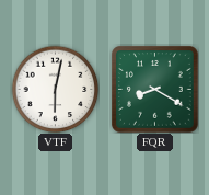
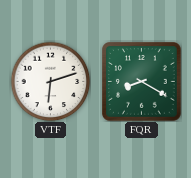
VTF: 6:02 -> 6:12 (50, 81)
